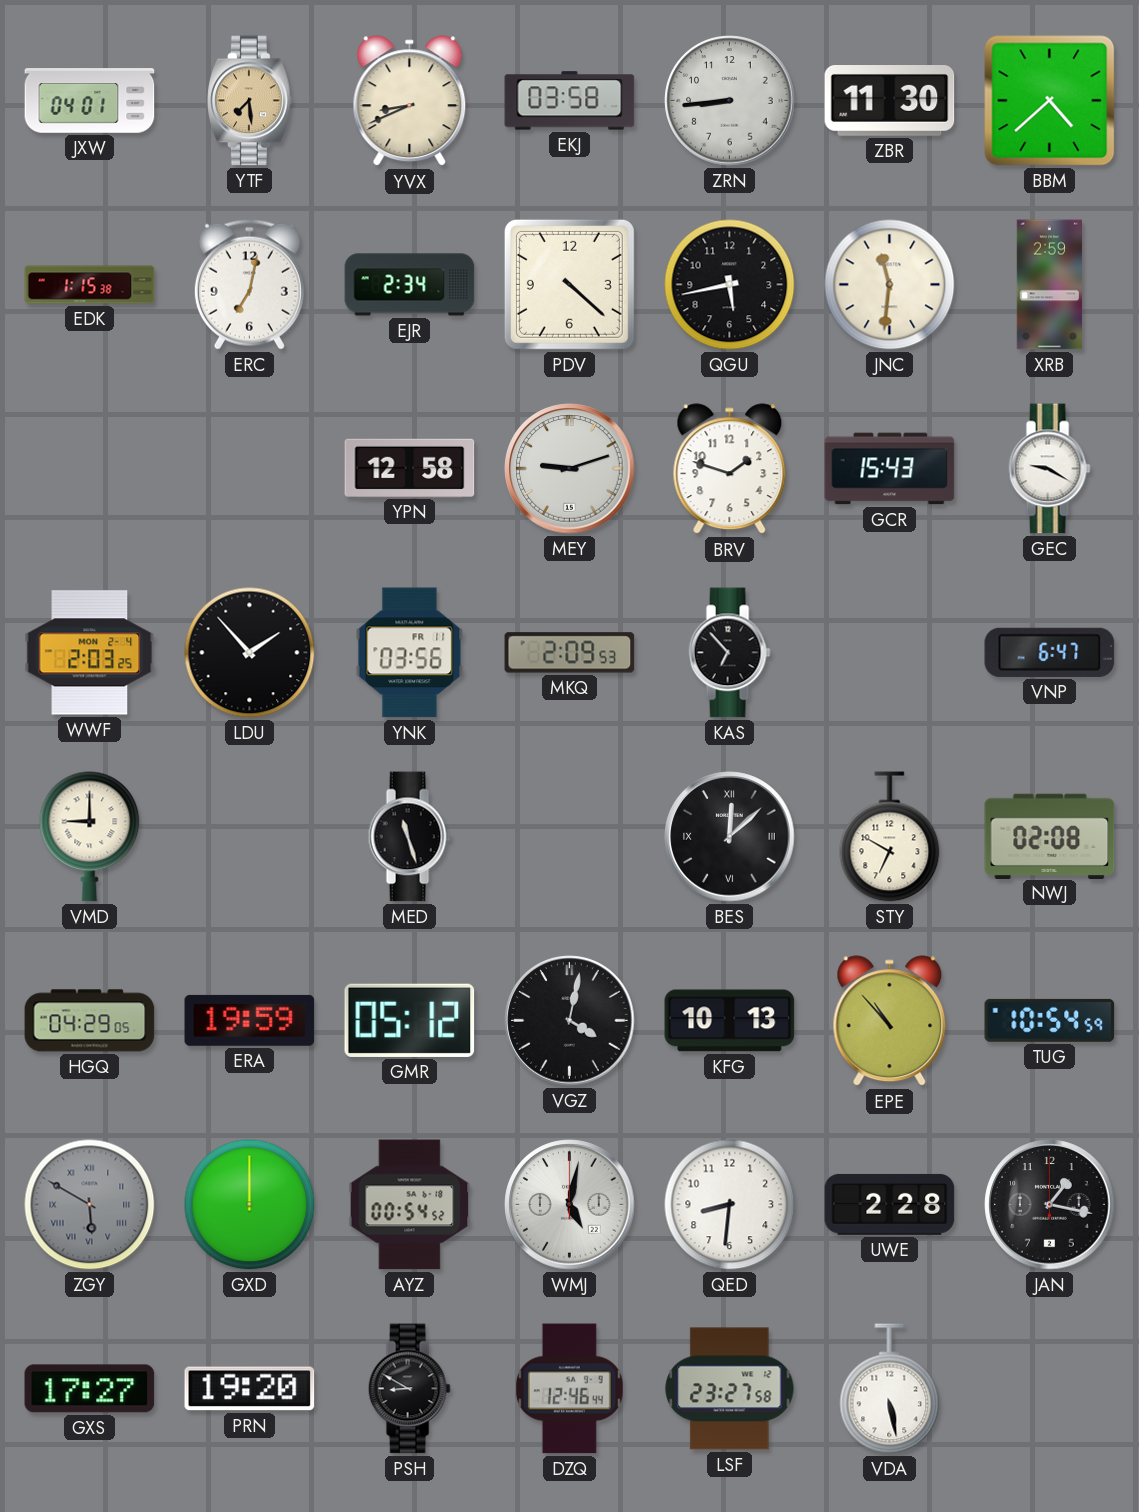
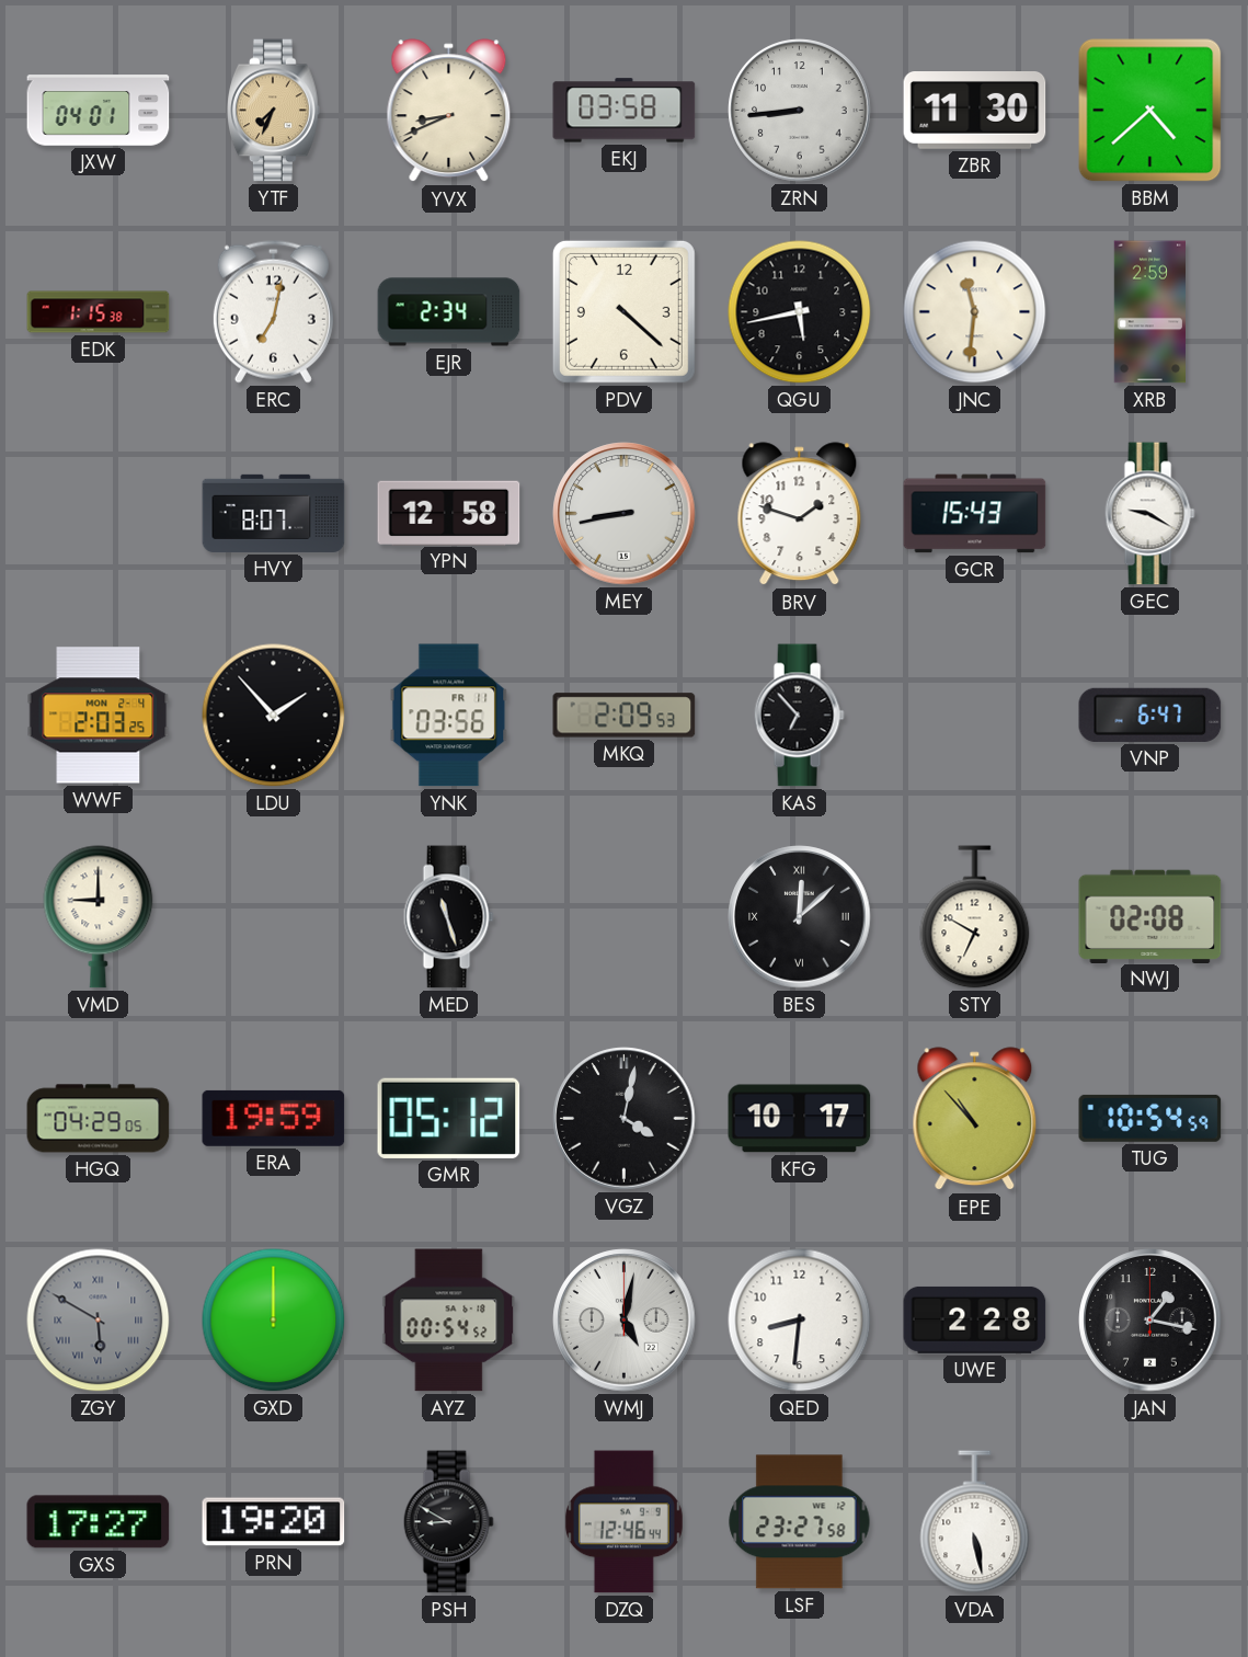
YTF: 7:29 -> 7:34 (274, 111)
HVY: none -> 8:07 (274, 513)
MEY: 9:12 -> 8:43 (625, 514)
KFG: 10:13 -> 10:17 (800, 1119)
